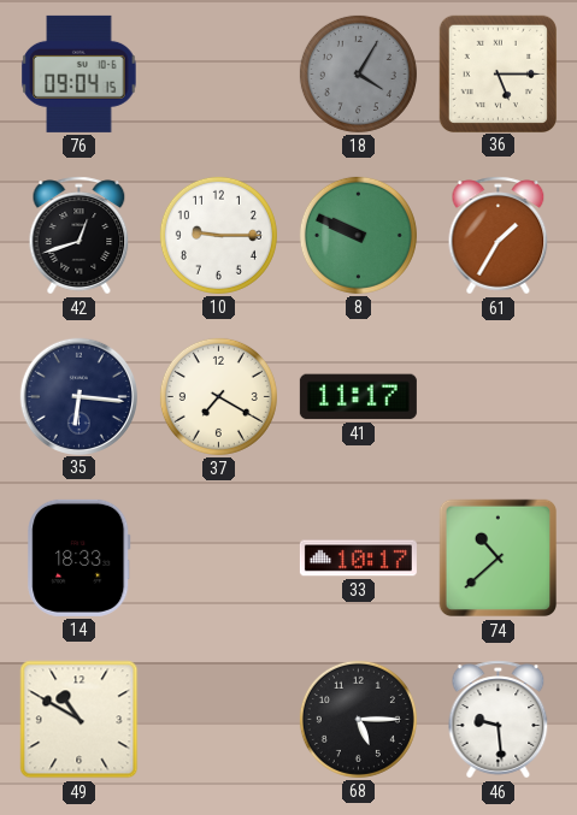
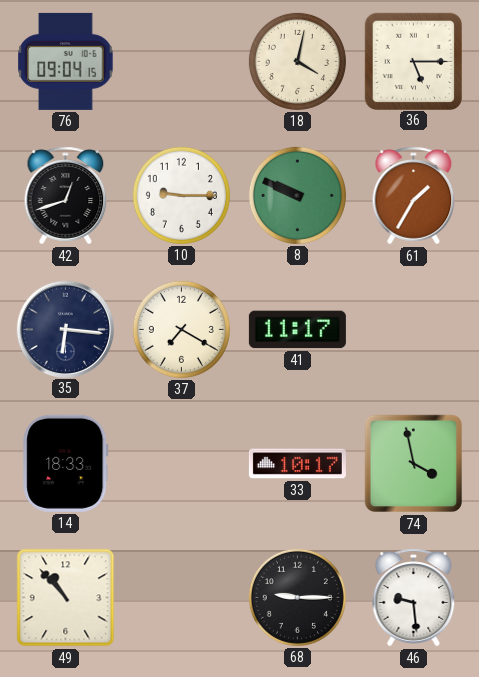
18: 4:05 -> 4:02 (297, 61)
18 dial: grey -> cream (297, 61)
74: 10:38 -> 3:58 (414, 464)
49: 10:50 -> 10:53 (66, 598)
68: 5:15 -> 9:15 (297, 597)
